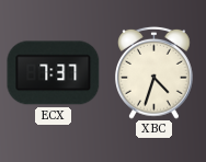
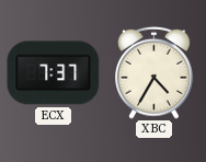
XBC: 4:33 -> 4:35 (154, 72)
